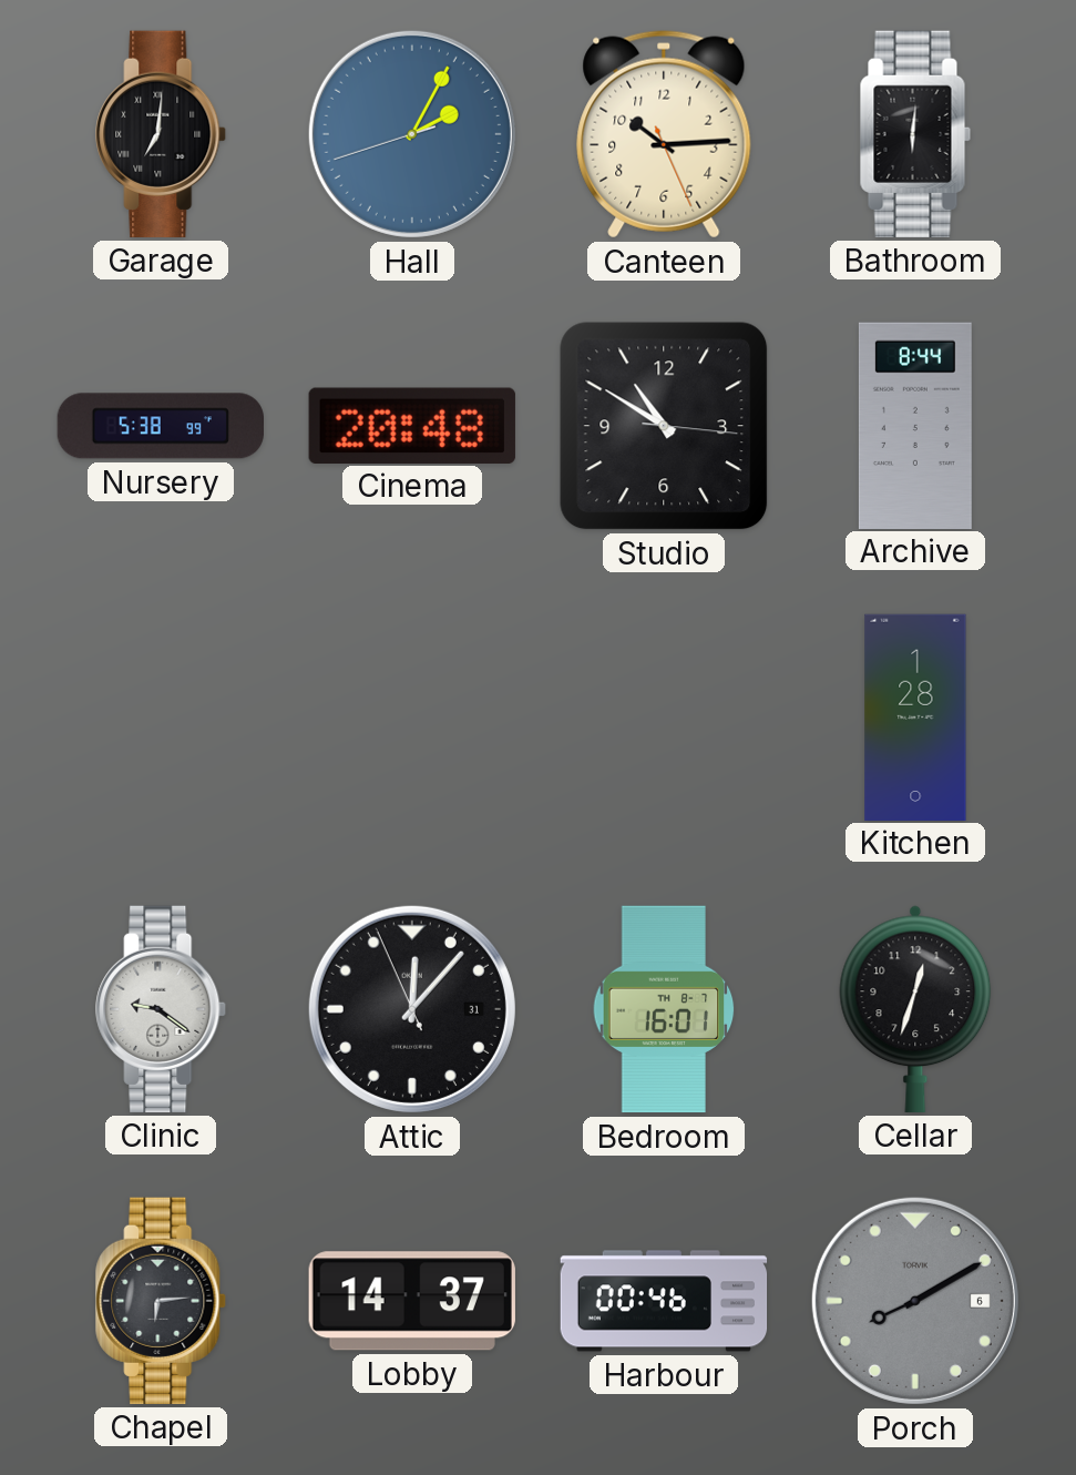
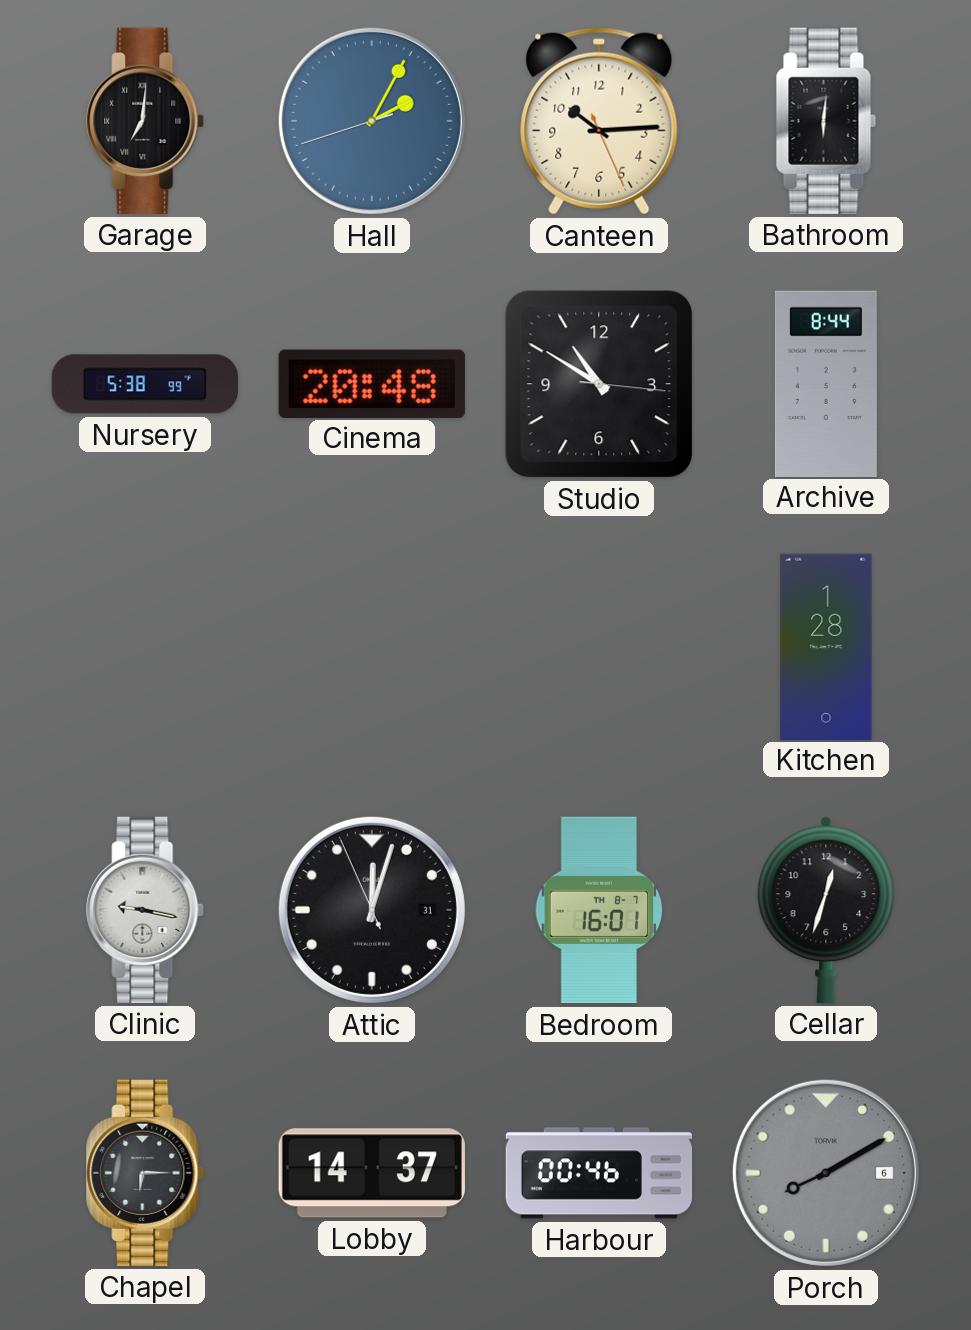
Clinic: 9:21 -> 9:17 (146, 910)
Attic: 12:06 -> 12:02 (372, 910)
Chapel: 6:14 -> 6:15 (146, 1173)
